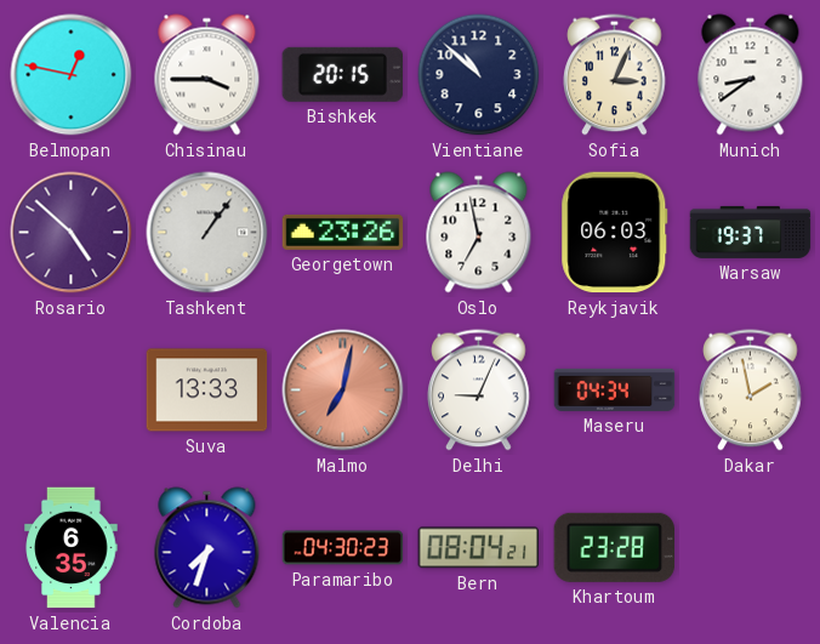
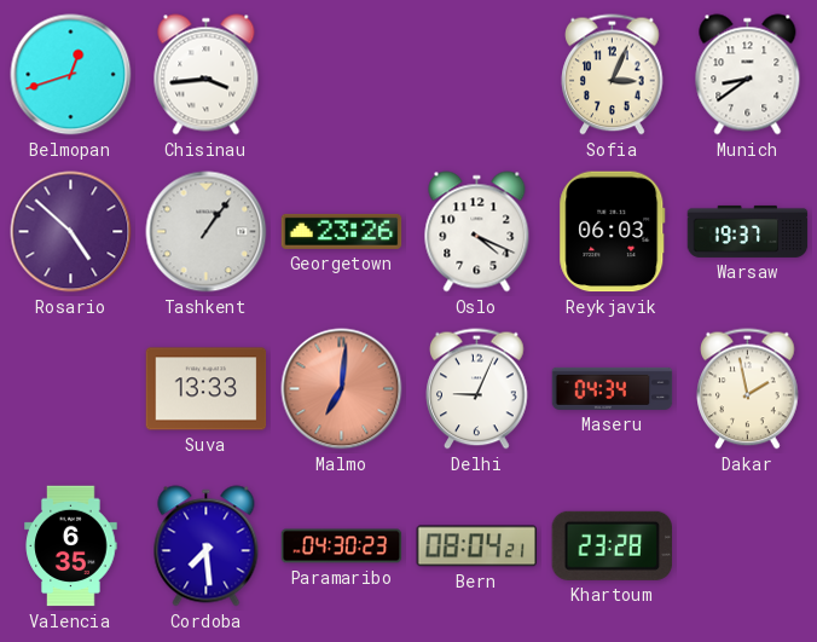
Belmopan: 12:47 -> 12:42 (71, 75)
Chisinau: 3:45 -> 3:44 (207, 75)
Bishkek: 20:15 -> none (342, 74)
Vientiane: 10:52 -> none (479, 75)
Oslo: 6:58 -> 4:19 (477, 232)
Malmo: 7:02 -> 7:01 (342, 389)
Cordoba: 7:33 -> 7:29 (207, 546)
